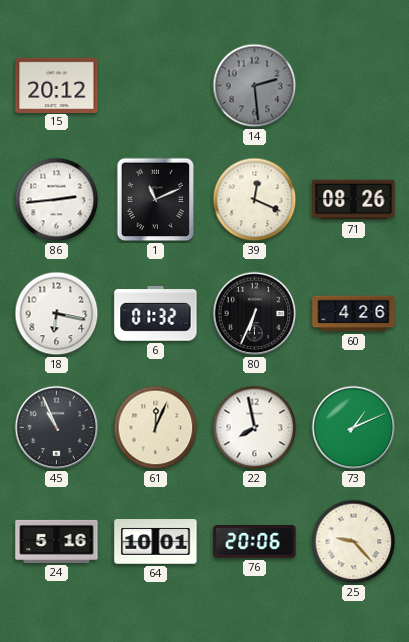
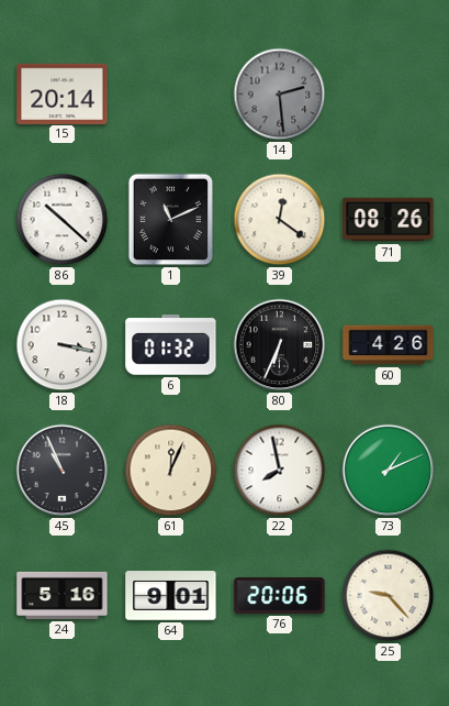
15: 20:12 -> 20:14 (63, 93)
86: 2:44 -> 10:22 (63, 220)
39: 12:19 -> 12:21 (280, 220)
18: 6:17 -> 3:17 (63, 345)
64: 10:01 -> 9:01 (171, 596)
